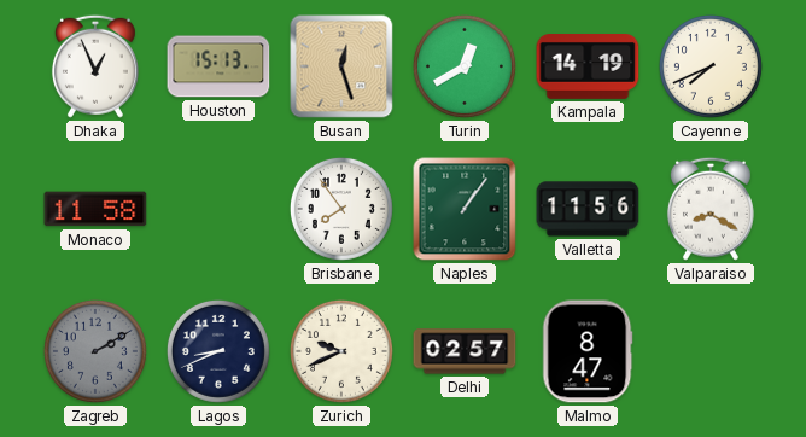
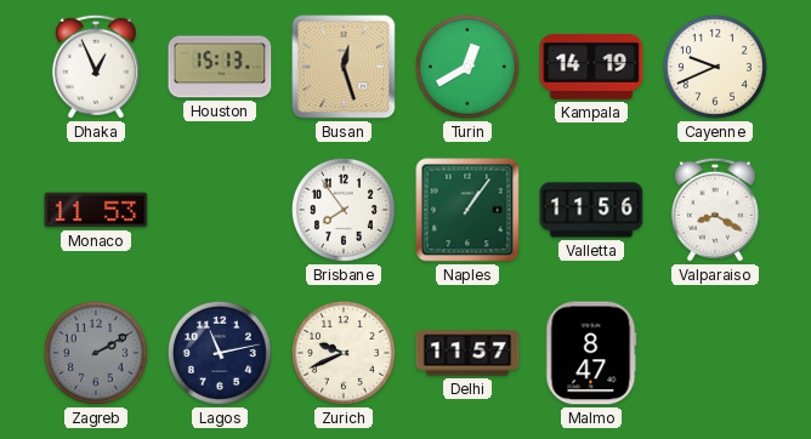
Cayenne: 7:41 -> 9:41 (715, 67)
Monaco: 11:58 -> 11:53 (96, 210)
Lagos: 8:41 -> 11:13 (220, 353)
Delhi: 02:57 -> 11:57 (467, 353)
